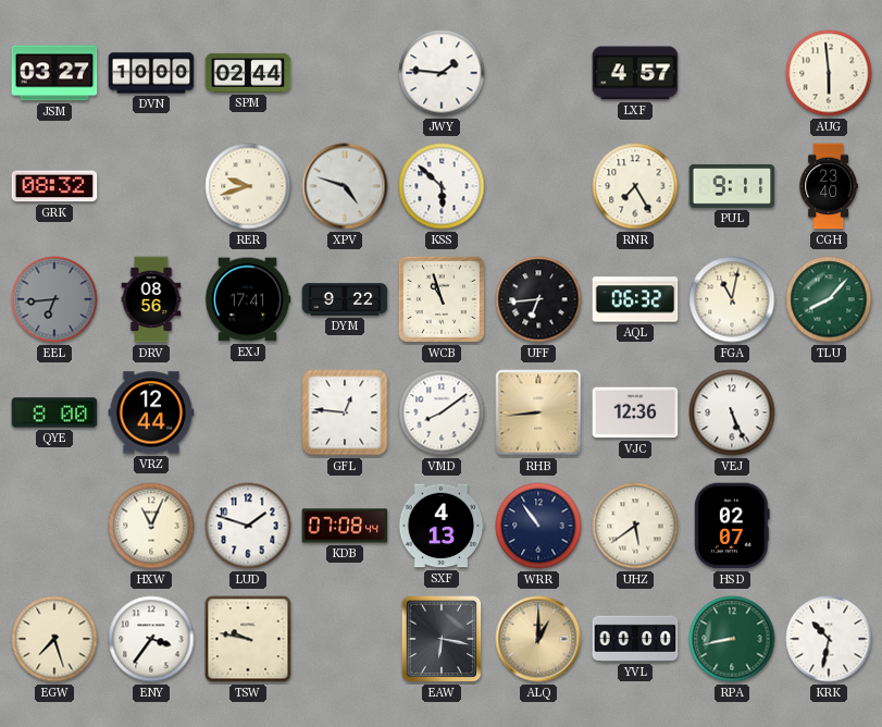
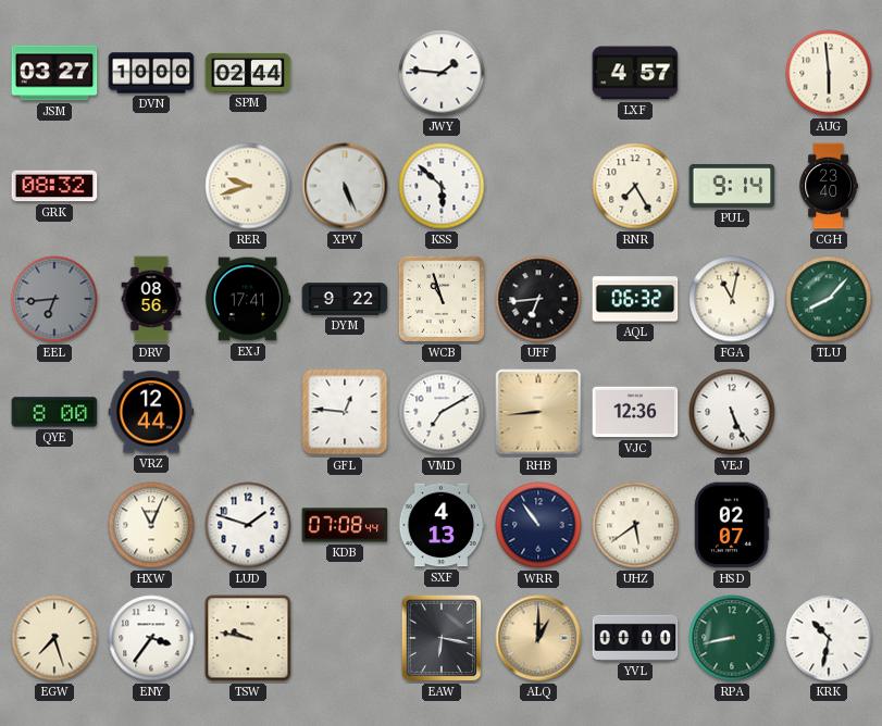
XPV: 4:48 -> 5:26 (345, 186)
PUL: 9:11 -> 9:14 (732, 186)
VMD: 8:09 -> 7:10 (442, 412)
